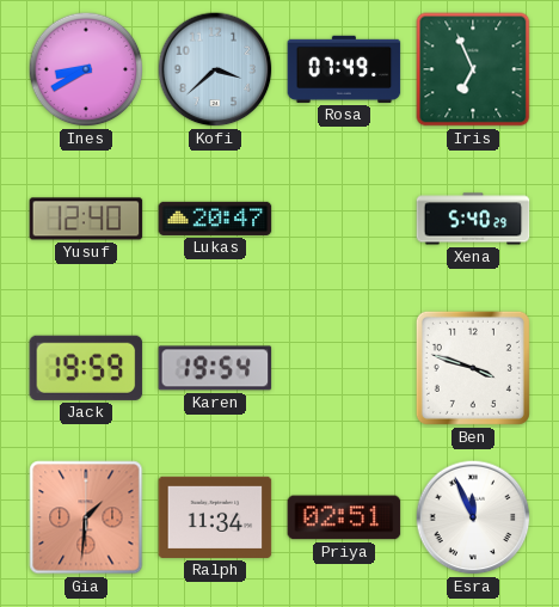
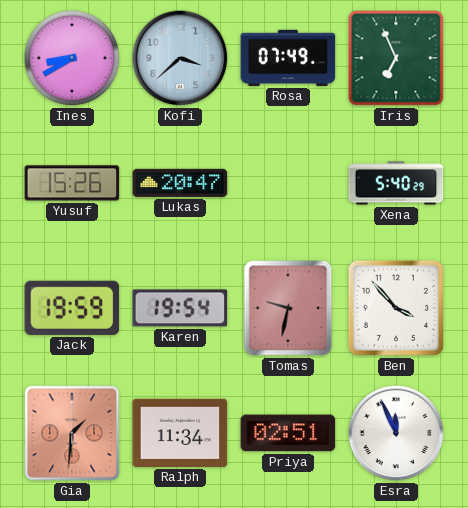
Yusuf: 12:40 -> 15:26 (72, 183)
Tomas: none -> 9:32 (288, 308)
Ben: 3:48 -> 3:53 (396, 308)
